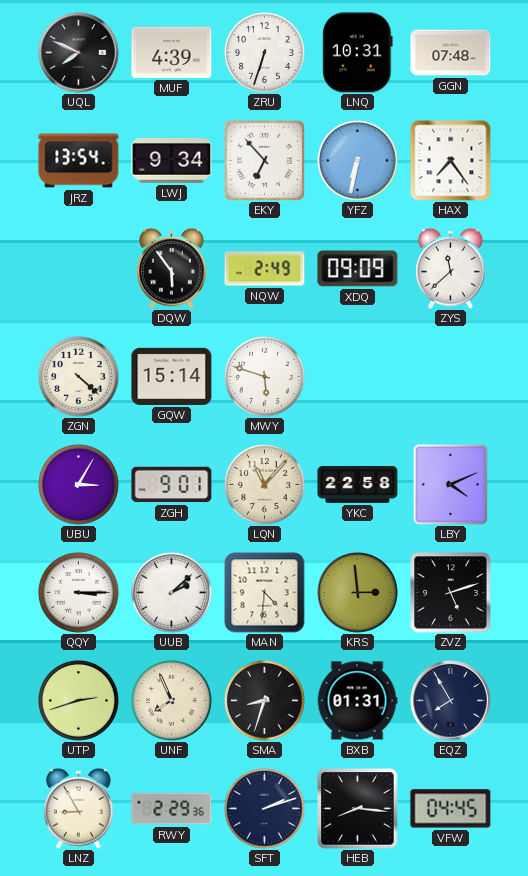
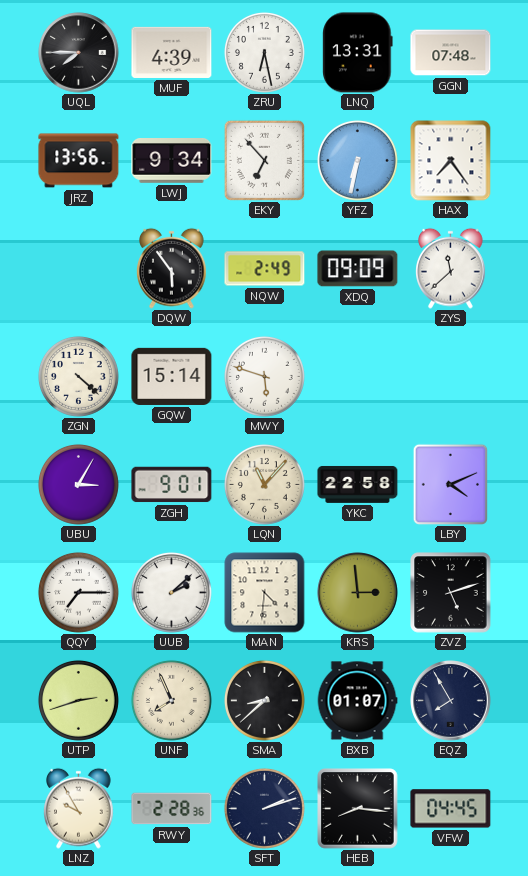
UQL: 7:49 -> 7:45 (79, 53)
ZRU: 6:33 -> 6:28 (264, 52)
LNQ: 10:31 -> 13:31 (358, 53)
JRZ: 13:54 -> 13:56 (79, 161)
QQY: 3:15 -> 7:15 (78, 592)
SMA: 8:33 -> 8:38 (264, 700)
BXB: 01:31 -> 01:07 (357, 701)
LNZ: 8:55 -> 9:55 (79, 808)
RWY: 2:29 -> 2:28 (172, 809)
